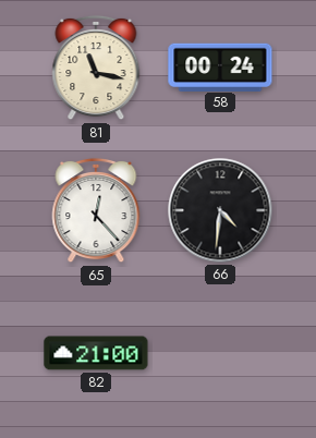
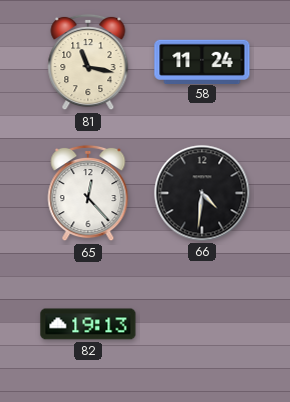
58: 00:24 -> 11:24 (202, 61)
82: 21:00 -> 19:13 (88, 324)
